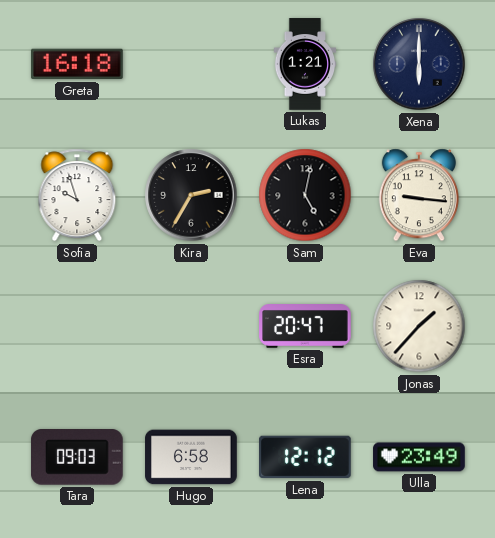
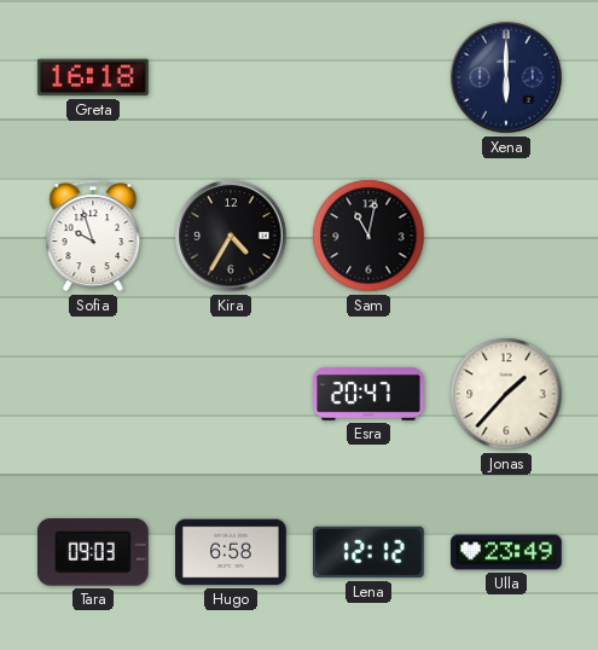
Lukas: 1:21 -> none (305, 64)
Kira: 2:35 -> 4:35 (231, 236)
Sam: 5:02 -> 11:02 (368, 236)
Eva: 9:16 -> none (419, 195)
